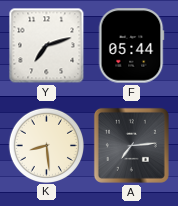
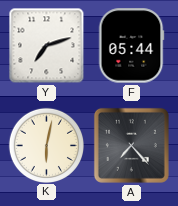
K: 8:29 -> 6:02 (46, 145)
A: 7:14 -> 7:23 (131, 145)
